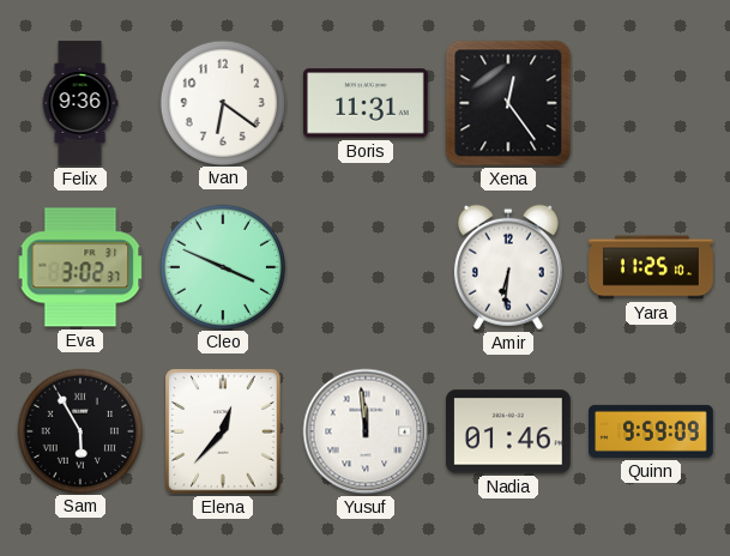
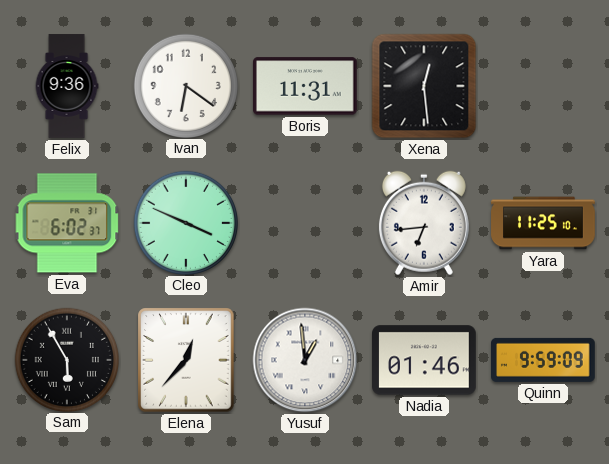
Xena: 12:24 -> 12:29 (424, 86)
Eva: 3:02 -> 6:02 (67, 223)
Amir: 6:31 -> 6:44 (424, 223)
Yusuf: 11:59 -> 12:59 (305, 360)
